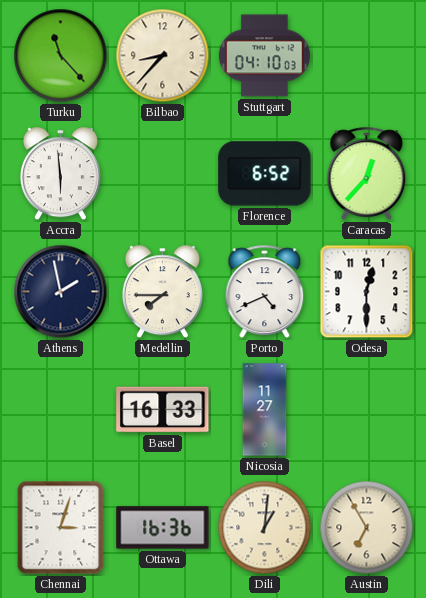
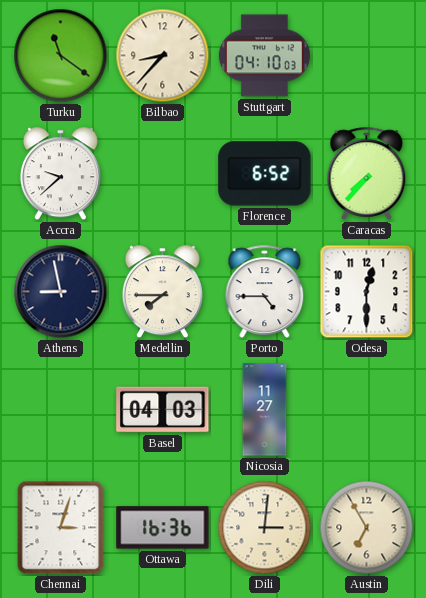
Turku: 11:23 -> 11:21 (61, 56)
Accra: 5:59 -> 9:38 (60, 174)
Caracas: 12:37 -> 7:37 (367, 173)
Athens: 1:58 -> 8:58 (61, 292)
Porto: 4:41 -> 4:45 (265, 291)
Basel: 16:33 -> 04:03 (163, 410)
Dili: 1:01 -> 3:01 (265, 528)
